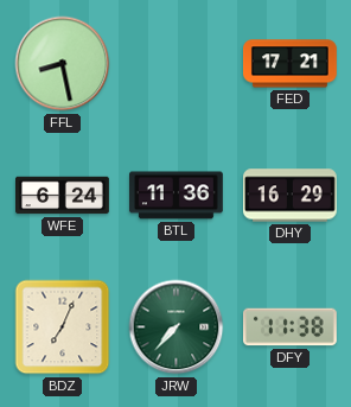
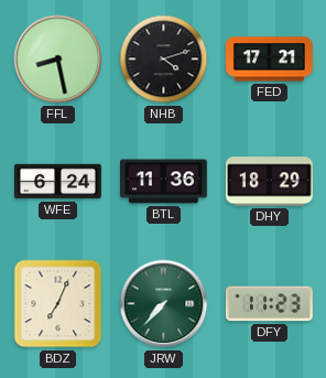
NHB: none -> 4:12 (164, 60)
DHY: 16:29 -> 18:29 (269, 182)
DFY: 11:38 -> 11:23 (270, 304)
